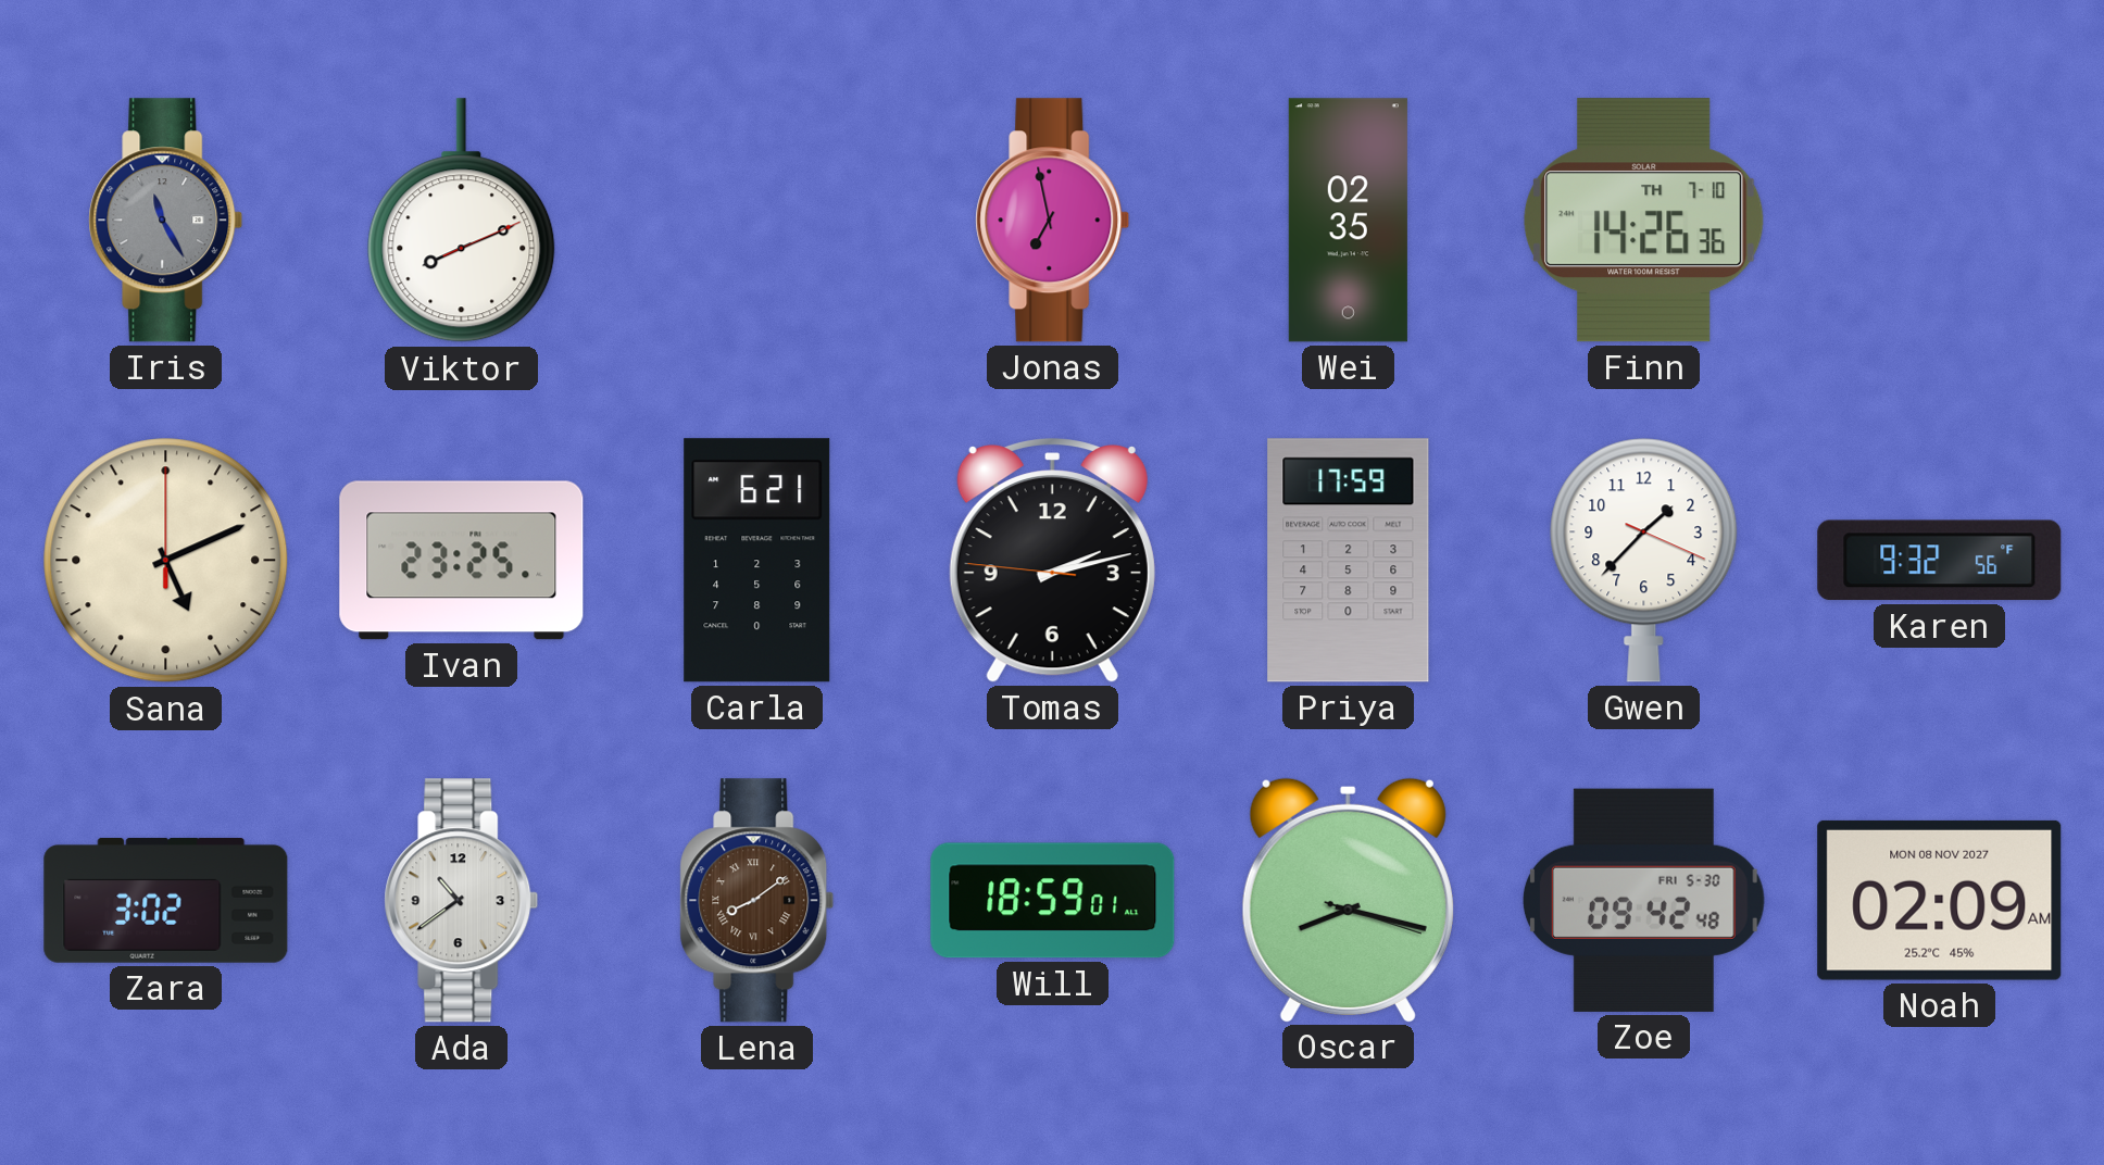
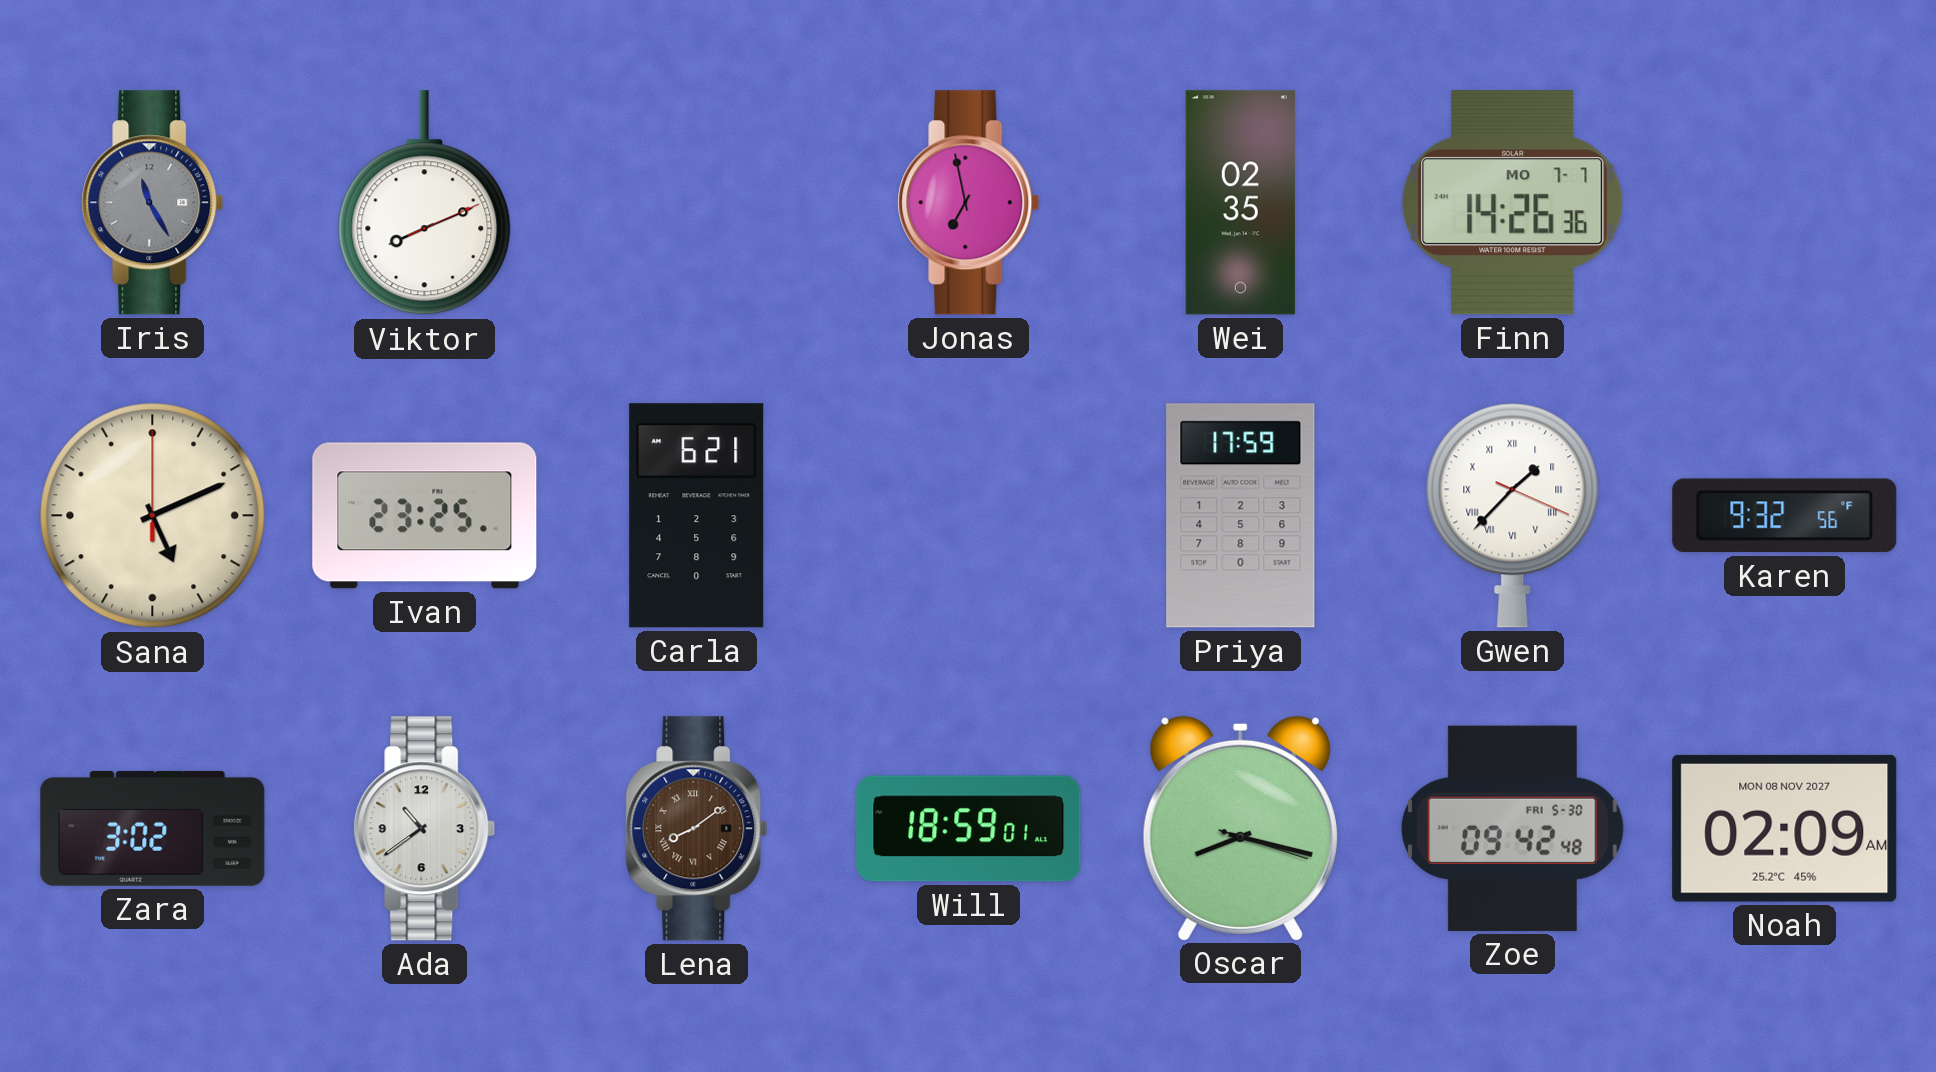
Finn date: TH 7-10 -> MO 7-7 (1513, 203)
Tomas: 2:12 -> none (1052, 561)
Gwen numerals: Arabic -> Roman (1513, 515)
